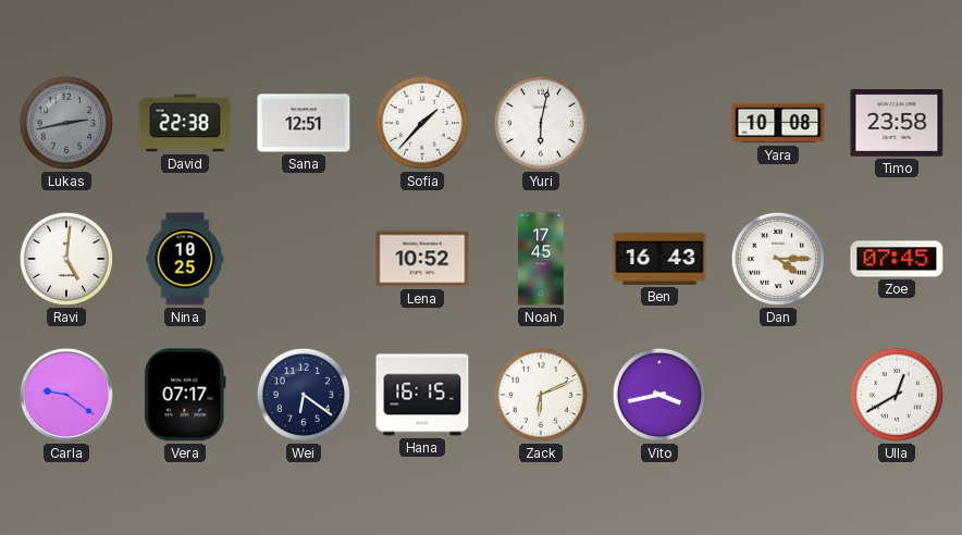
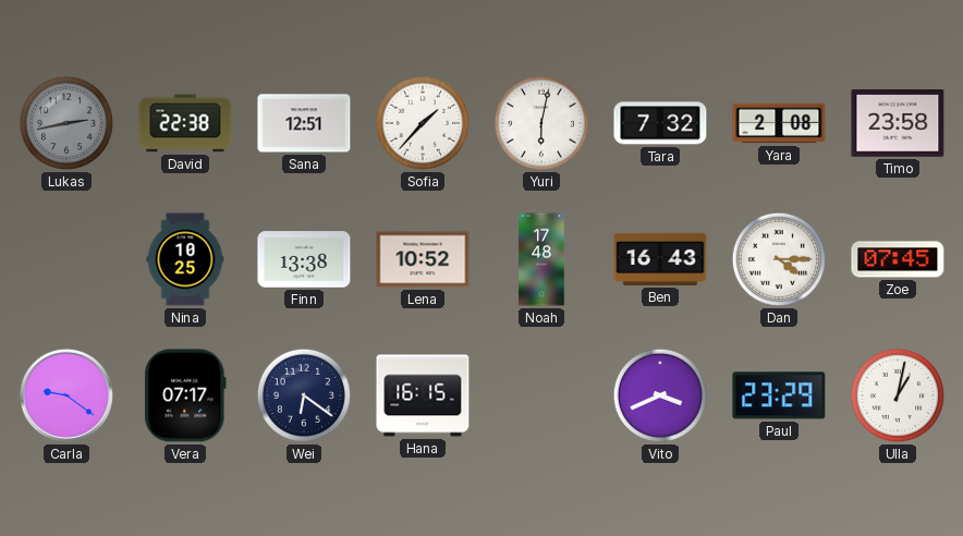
Tara: none -> 7:32 (660, 123)
Yara: 10:08 -> 2:08 (779, 123)
Ravi: 5:01 -> none (66, 259)
Finn: none -> 13:38 (304, 259)
Noah: 17:45 -> 17:48 (541, 259)
Zack: 6:11 -> none (541, 395)
Vito: 3:43 -> 3:41 (660, 395)
Paul: none -> 23:29 (779, 395)
Ulla: 12:40 -> 1:02 (898, 395)
